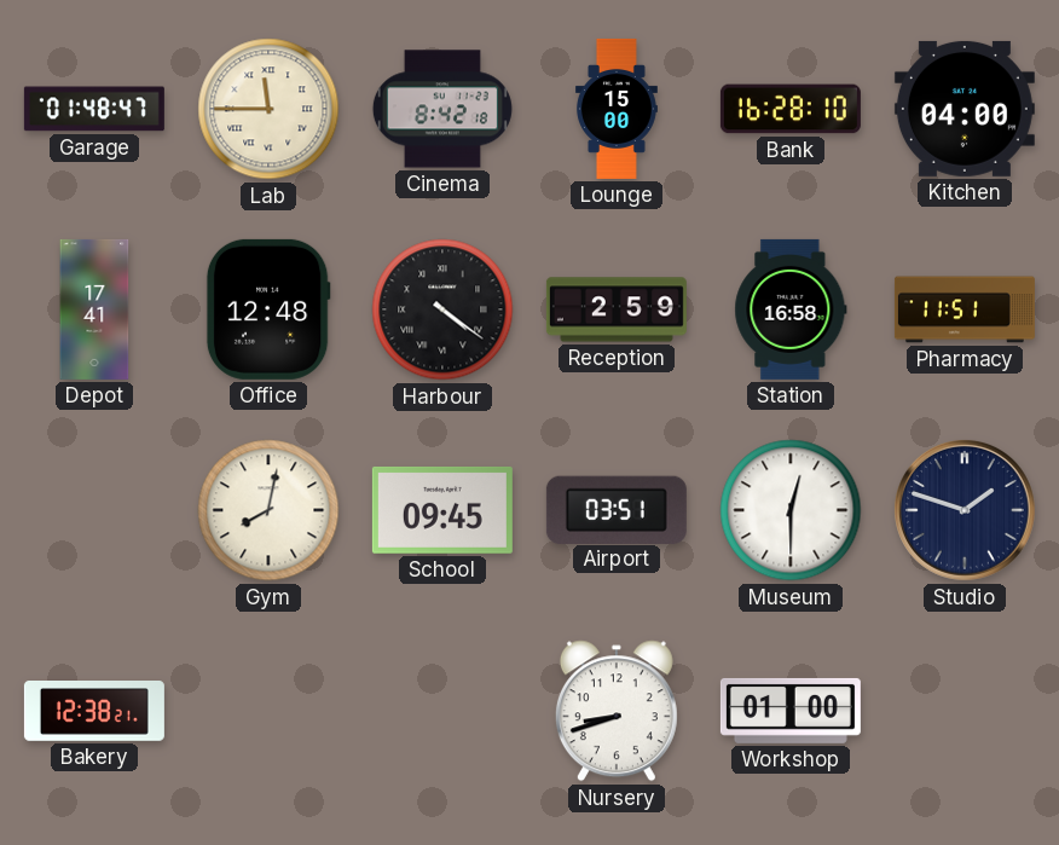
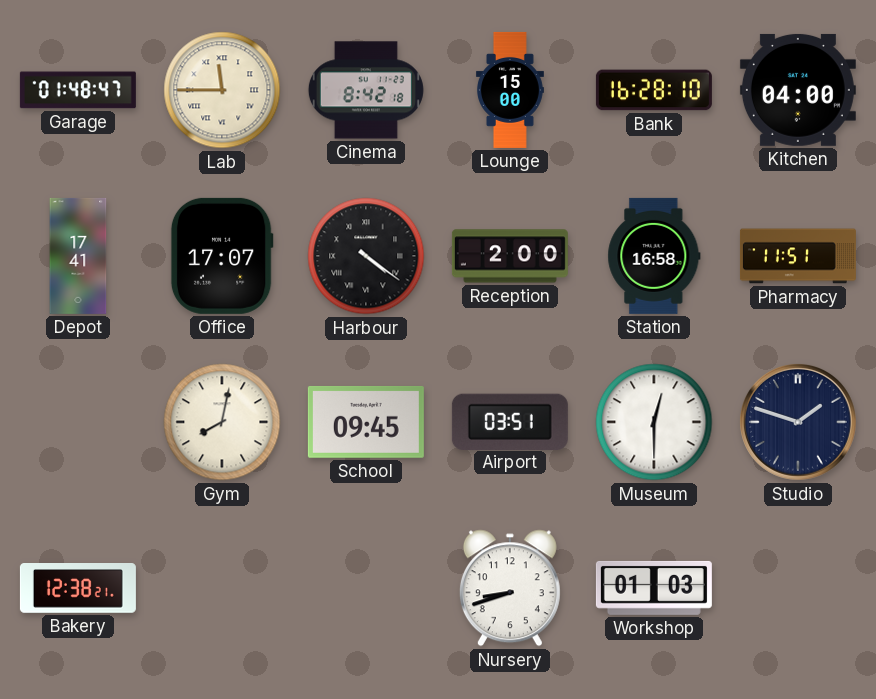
Office: 12:48 -> 17:07 (222, 256)
Reception: 2:59 -> 2:00 (510, 256)
Workshop: 01:00 -> 01:03 (654, 588)
